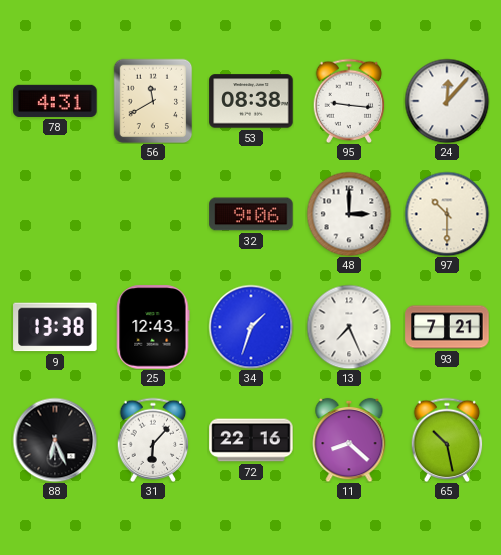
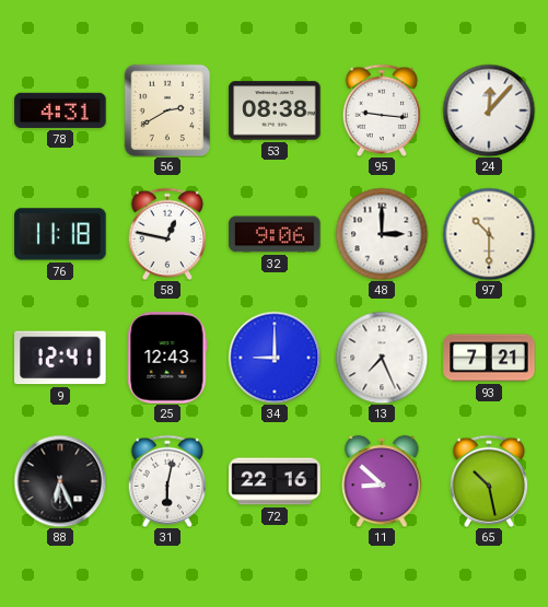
56: 11:40 -> 2:40 (167, 110)
76: none -> 11:18 (60, 234)
58: none -> 12:47 (167, 234)
9: 13:38 -> 12:41 (60, 358)
34: 1:33 -> 9:00 (275, 358)
31: 6:07 -> 6:02 (167, 481)
11: 8:22 -> 8:52 (382, 481)
